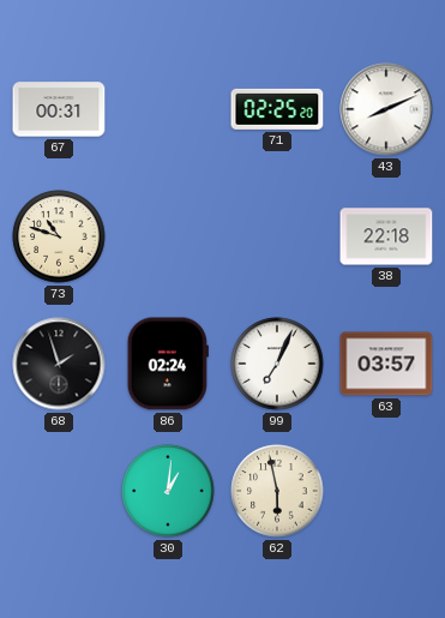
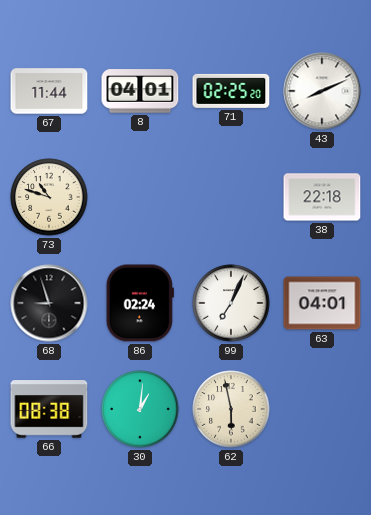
67: 00:31 -> 11:44 (49, 91)
8: none -> 04:01 (140, 91)
68: 1:57 -> 8:57 (49, 303)
63: 03:57 -> 04:01 (322, 303)
66: none -> 08:38 (49, 409)
